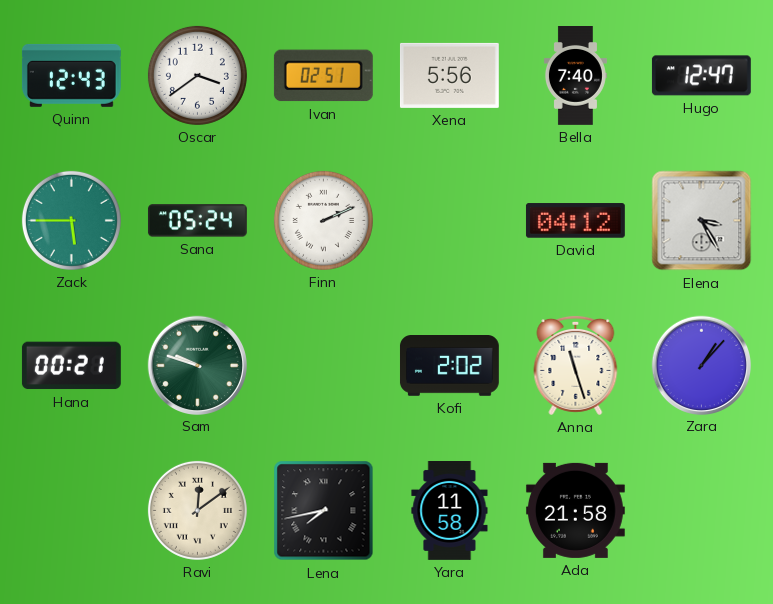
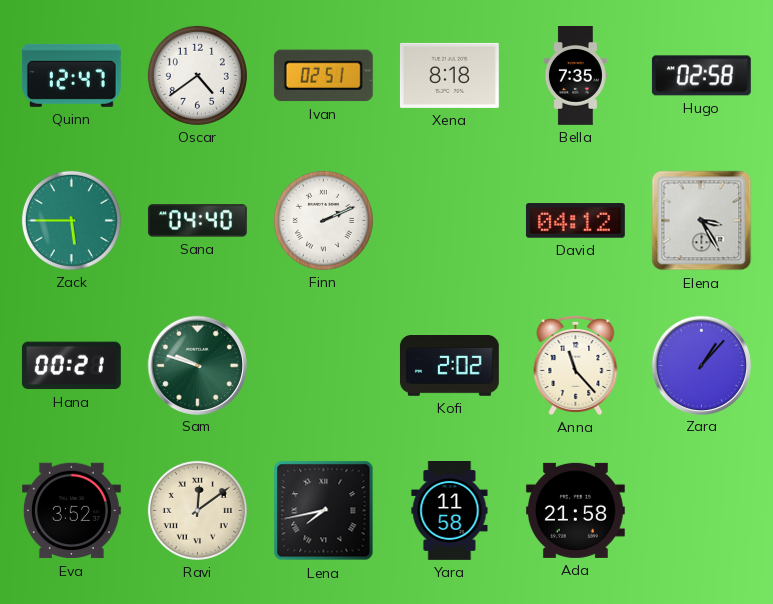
Quinn: 12:43 -> 12:47 (71, 75)
Oscar: 3:39 -> 4:39 (197, 75)
Xena: 5:56 -> 8:18 (449, 75)
Bella: 7:40 -> 7:35 (575, 76)
Hugo: 12:47 -> 02:58 (701, 76)
Sana: 05:24 -> 04:40 (197, 221)
Anna: 11:27 -> 11:23 (576, 365)
Eva: none -> 3:52 (71, 511)
